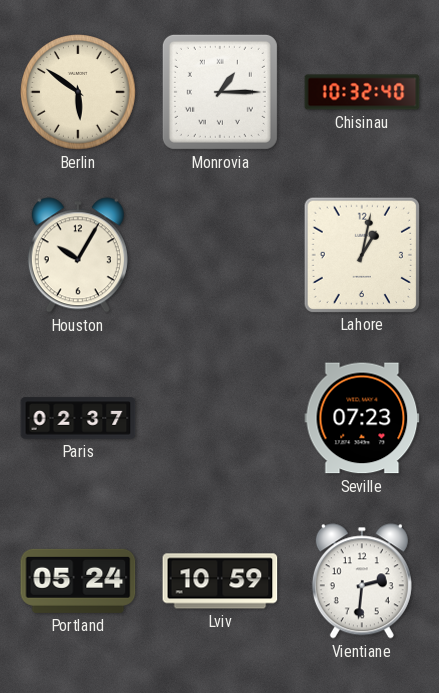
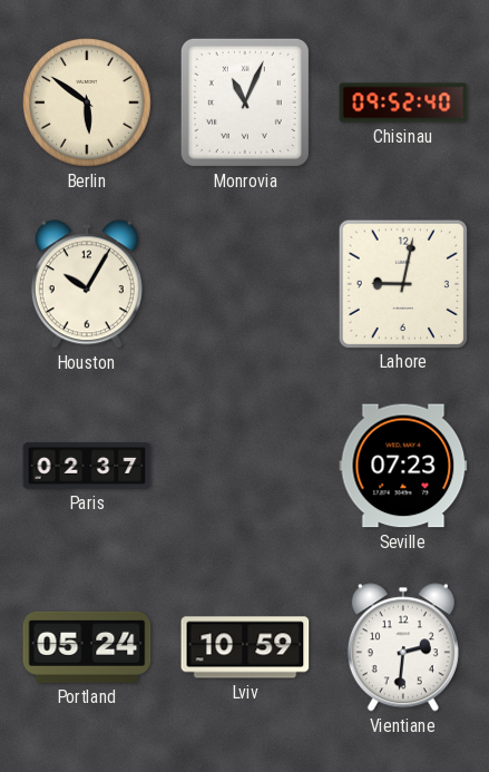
Monrovia: 1:15 -> 11:04 (245, 102)
Chisinau: 10:32 -> 09:52 (403, 102)
Lahore: 1:02 -> 9:02 (402, 283)
